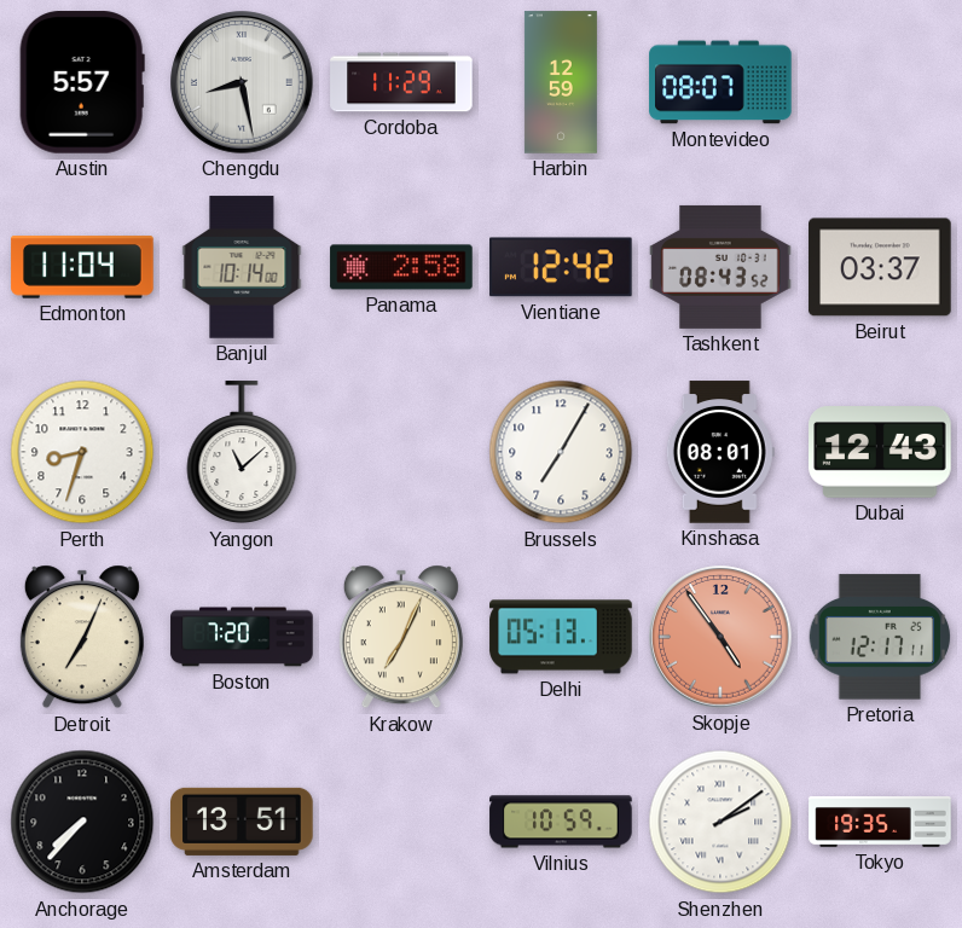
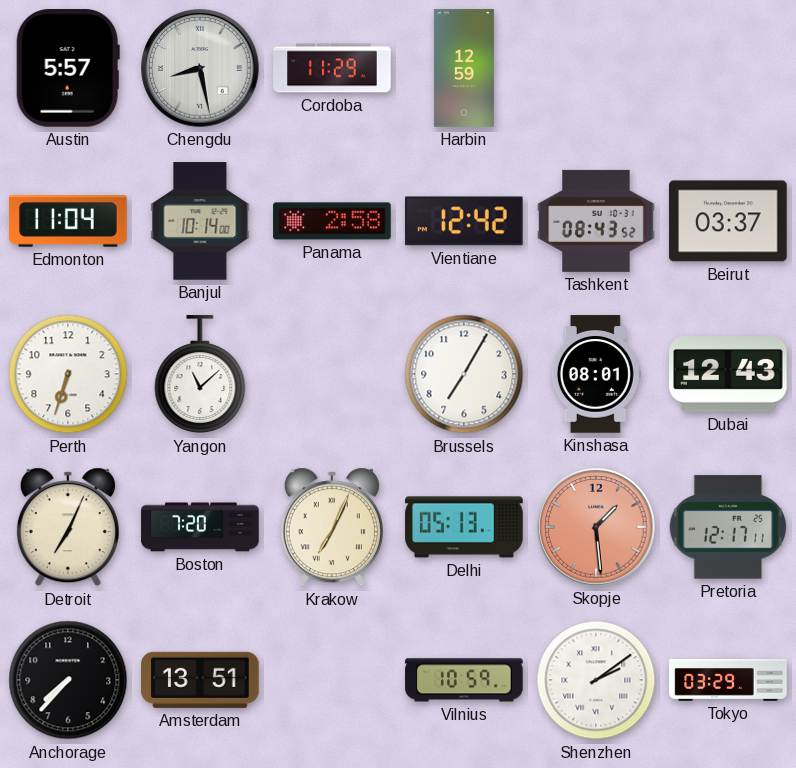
Montevideo: 08:07 -> none (720, 82)
Perth: 8:33 -> 6:33 (68, 374)
Skopje: 4:54 -> 1:29 (596, 527)
Tokyo: 19:35 -> 03:29 (728, 681)
